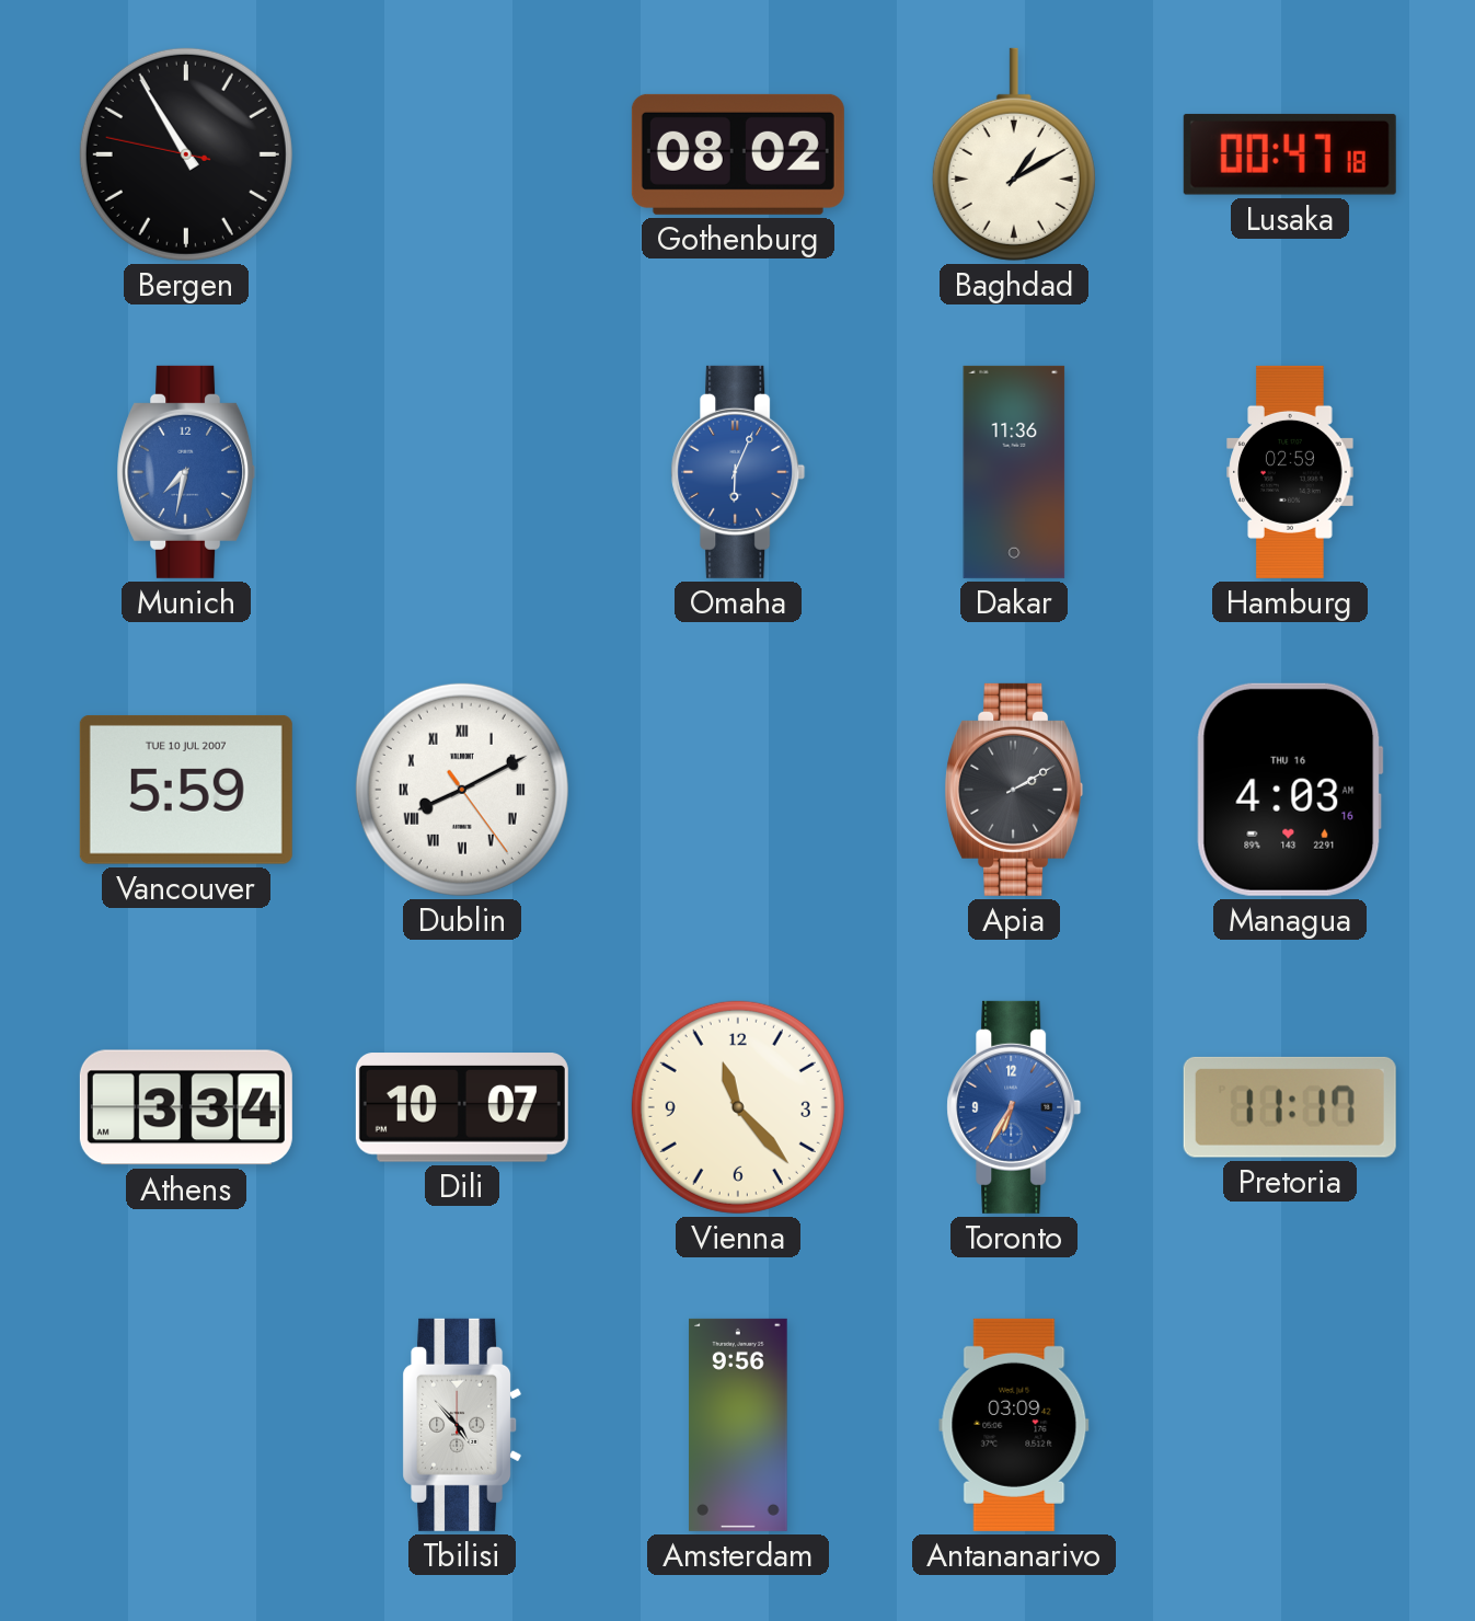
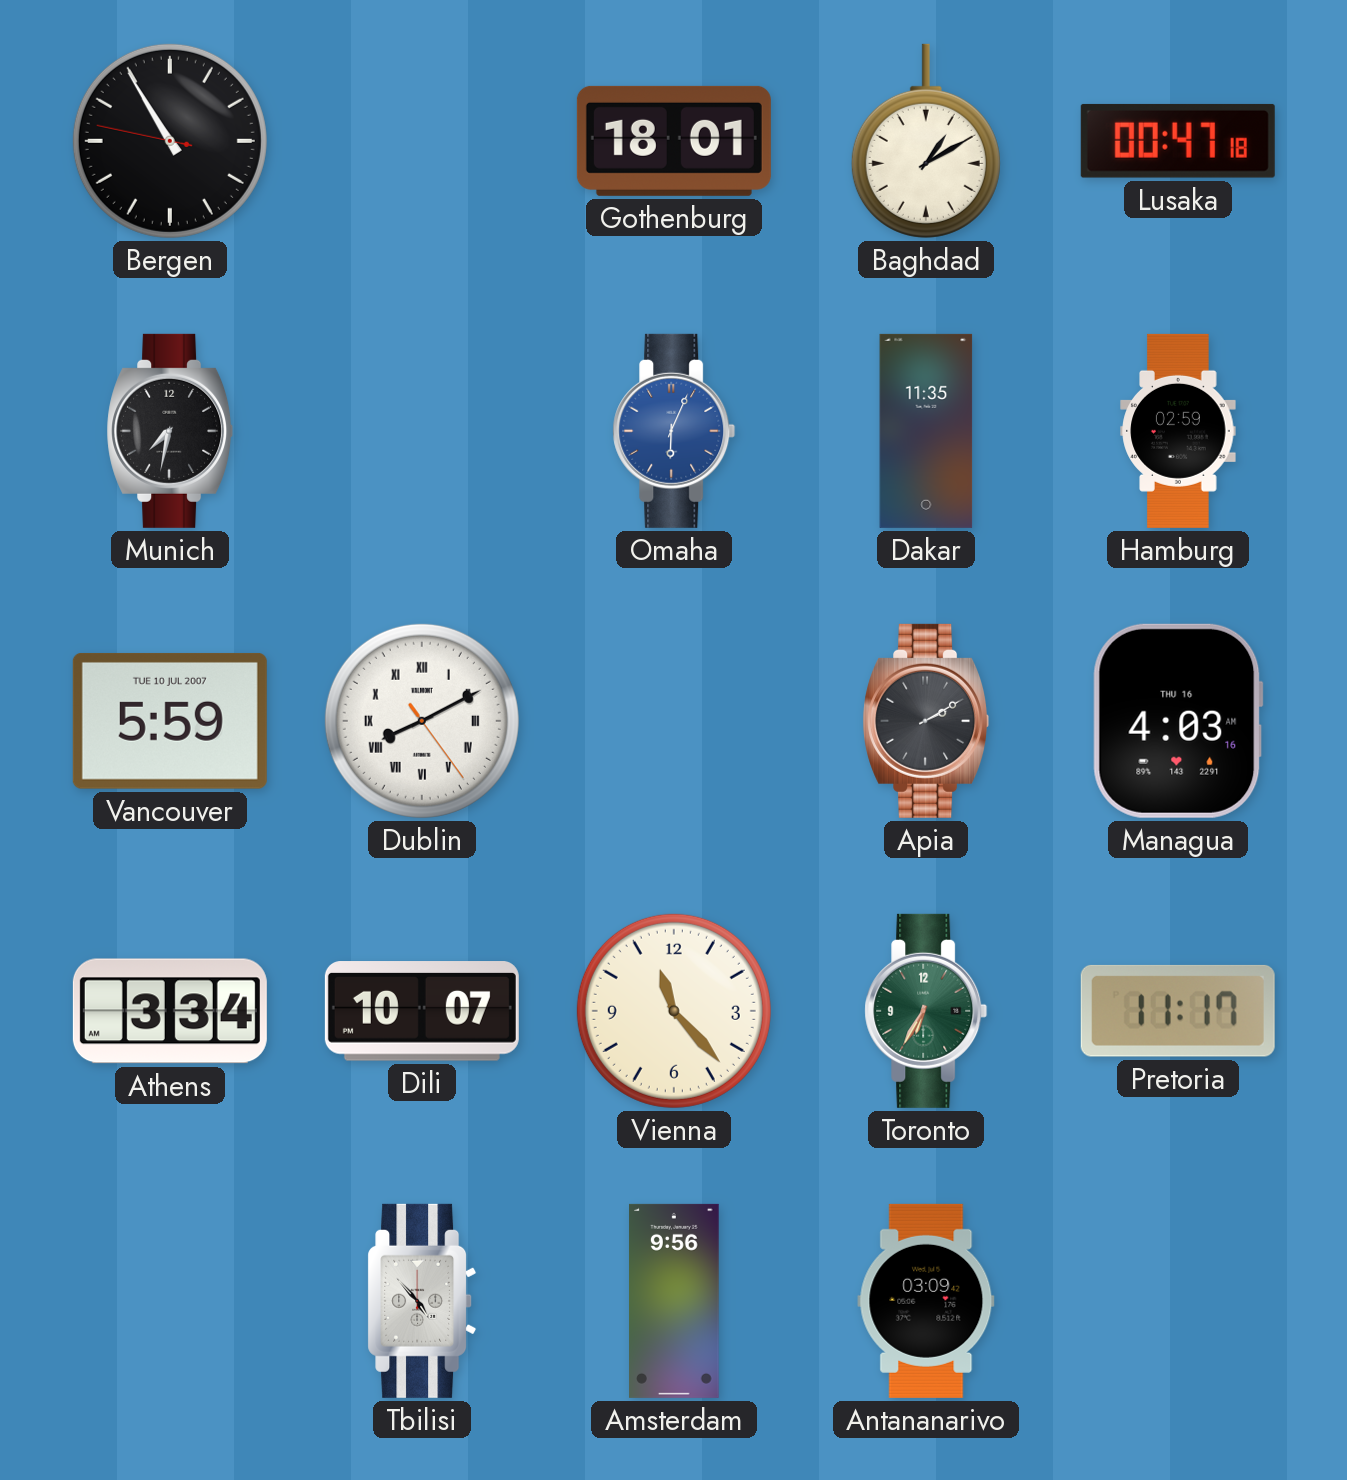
Gothenburg: 08:02 -> 18:01 (674, 141)
Munich dial: blue -> black (170, 431)
Dakar: 11:36 -> 11:35 (926, 431)
Toronto dial: blue -> green (926, 1011)
